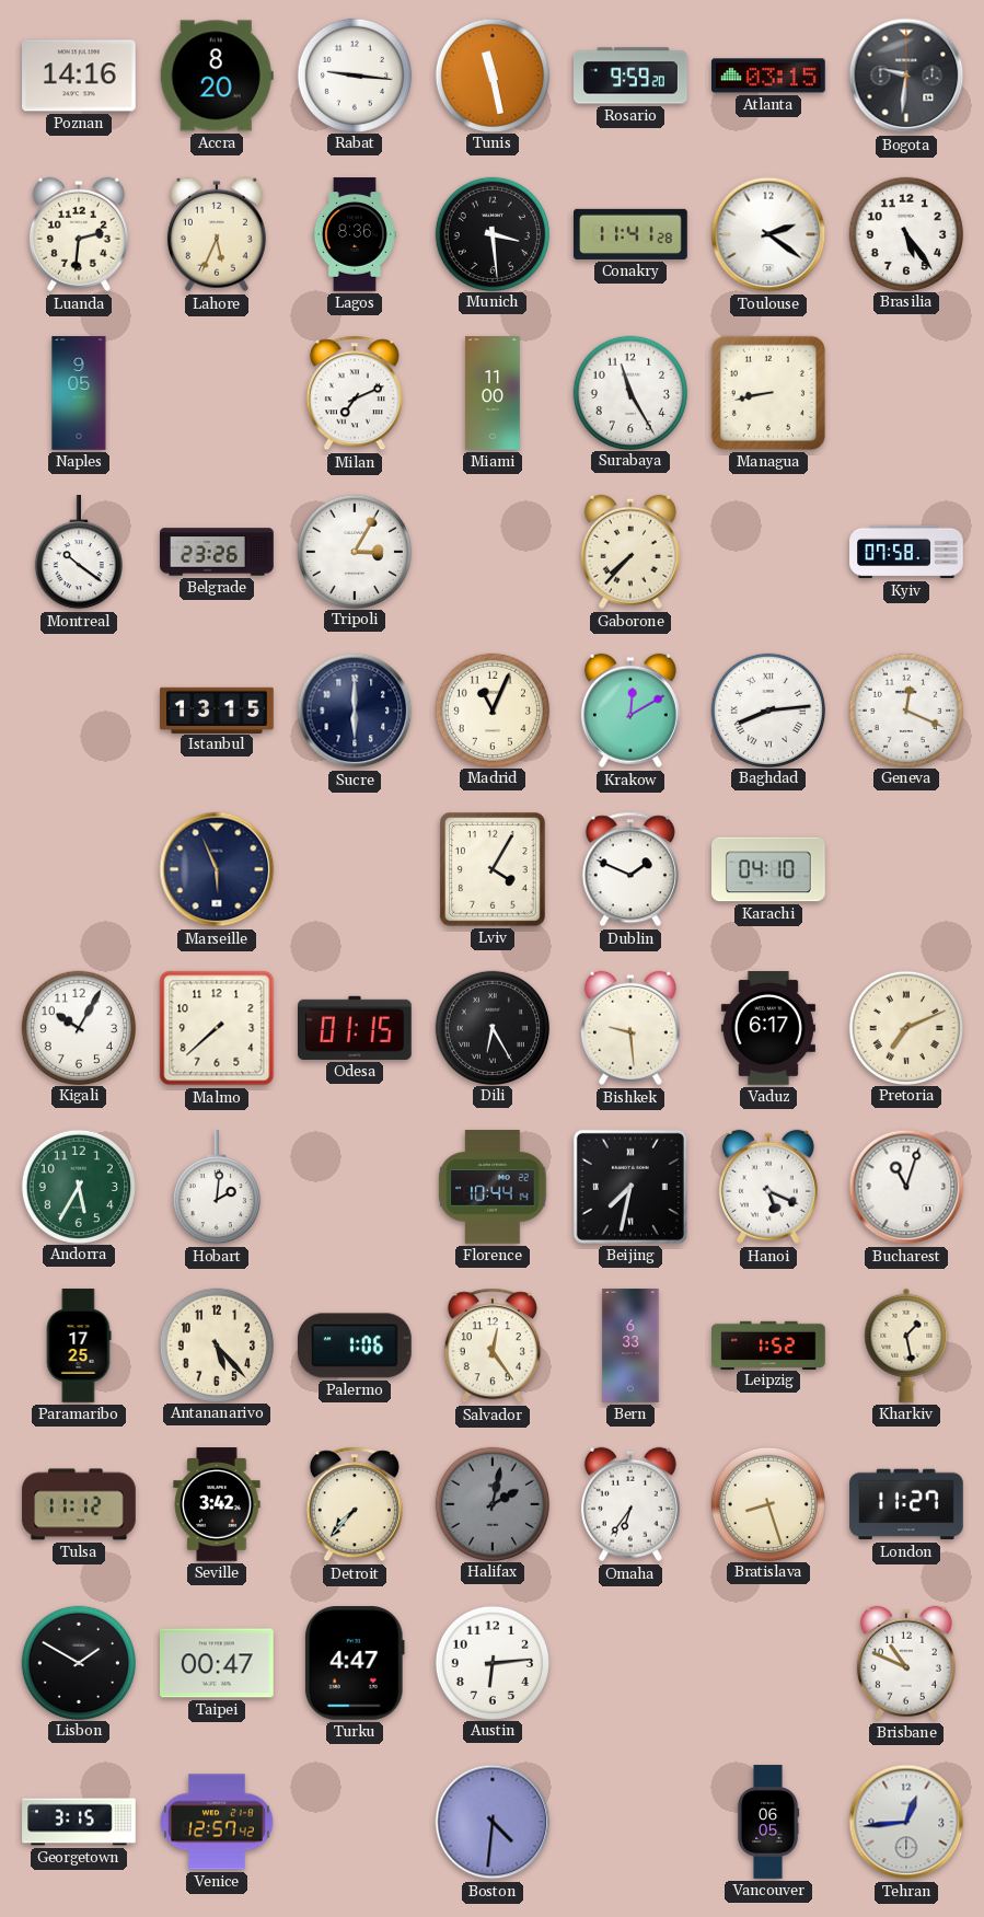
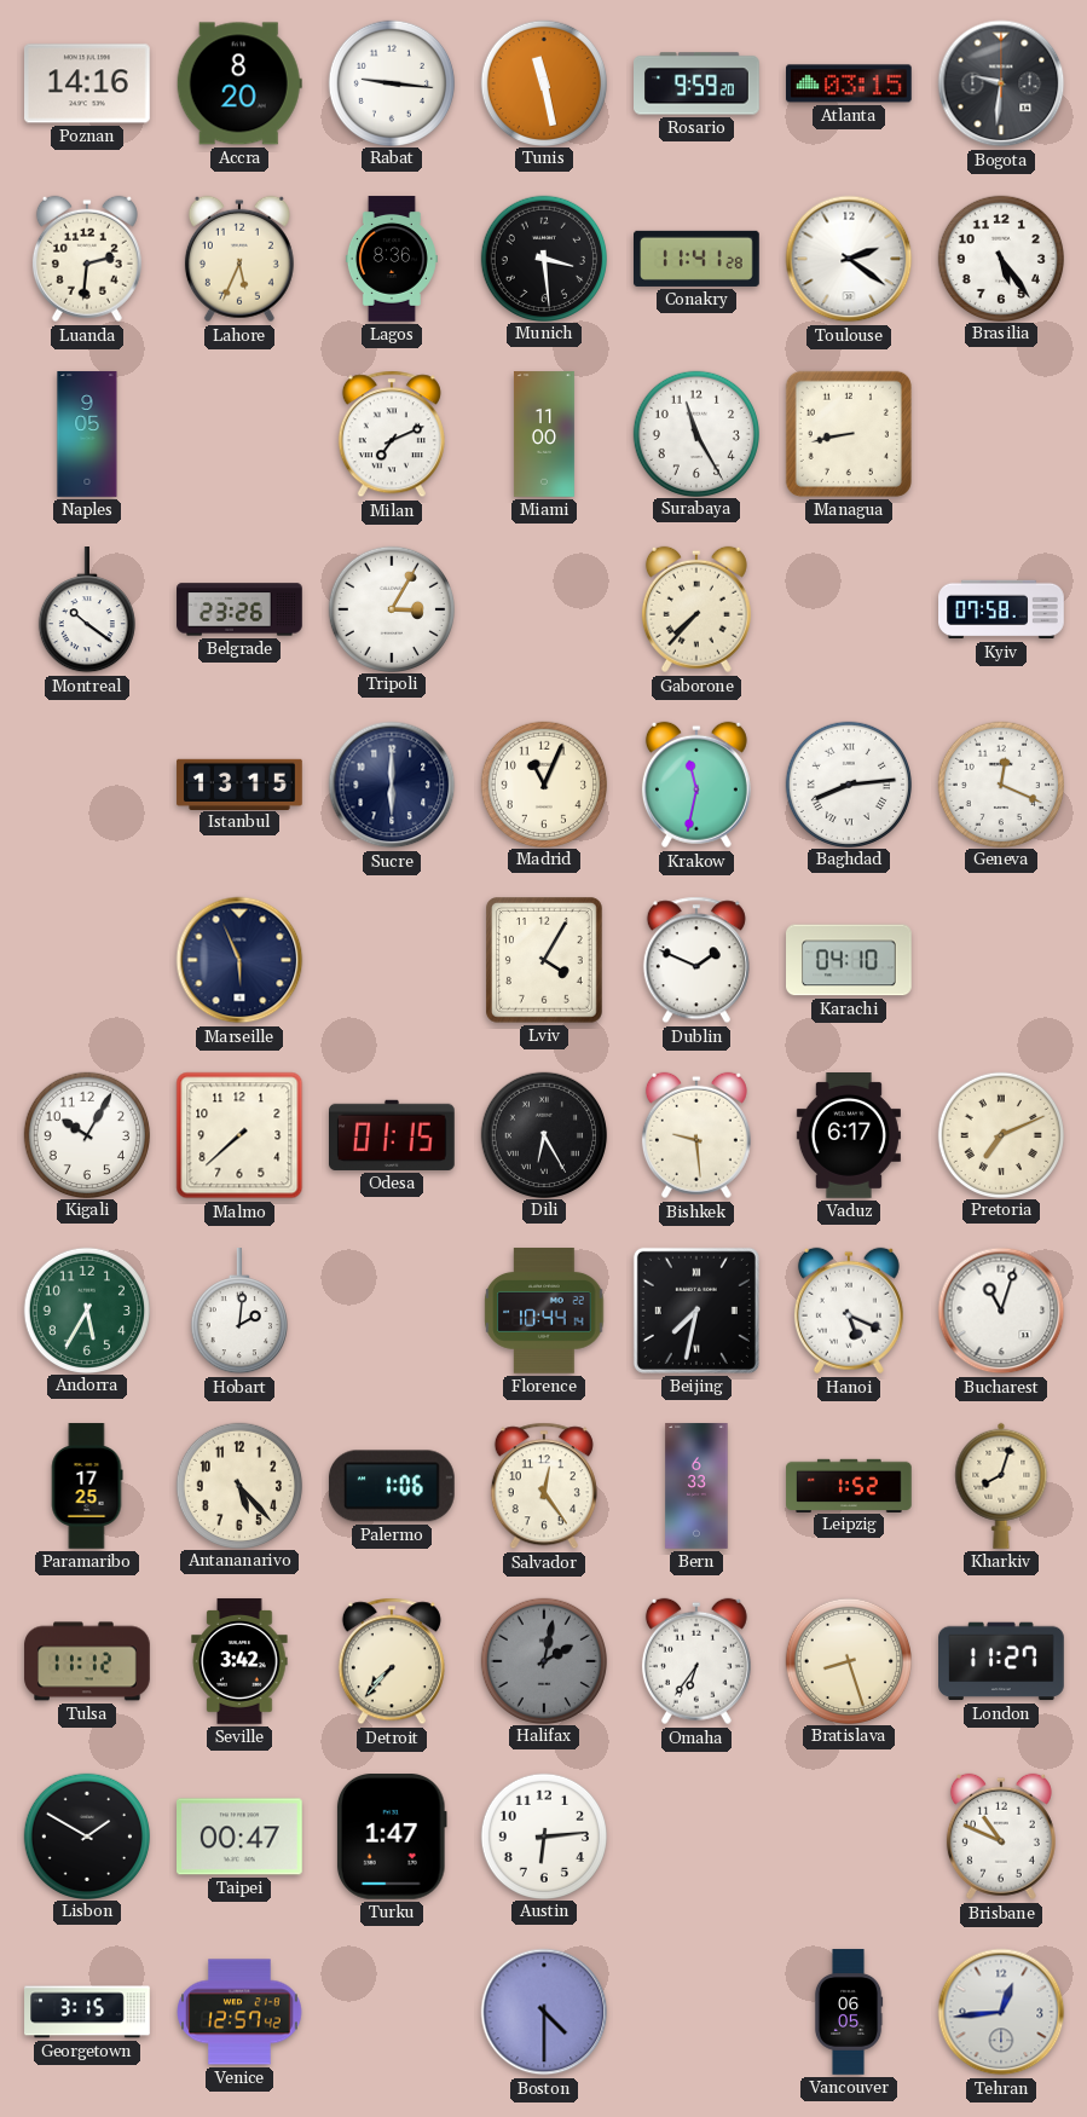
Krakow: 12:10 -> 11:32 (696, 785)
Kharkiv: 1:28 -> 8:03 (1001, 1486)
Turku: 4:47 -> 1:47 (392, 1838)
Boston: 4:31 -> 4:30 (544, 2012)
